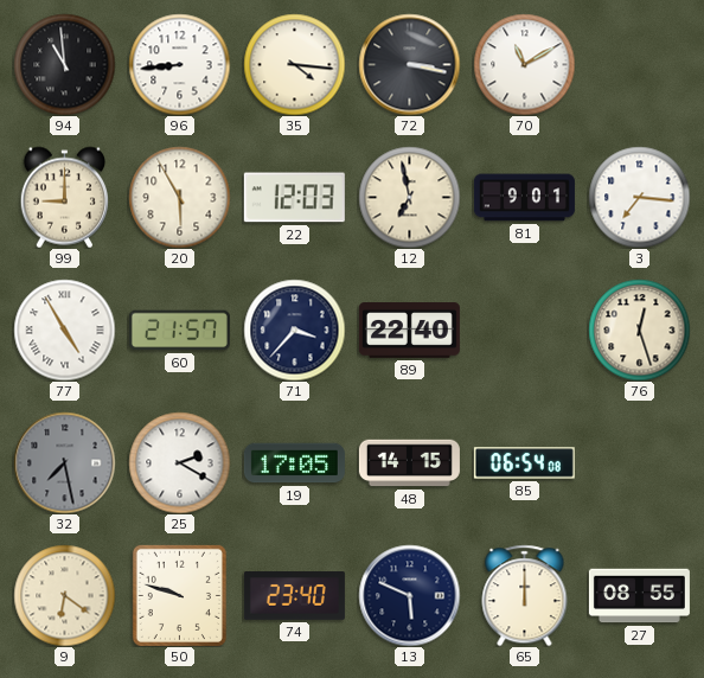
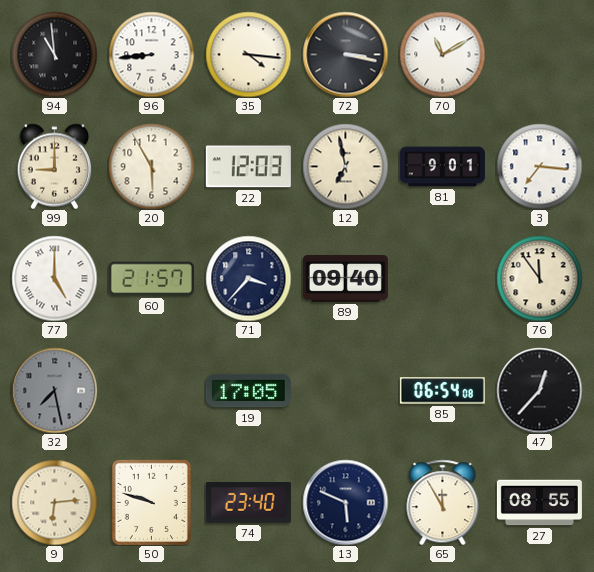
77: 4:55 -> 5:00 (54, 278)
89: 22:40 -> 09:40 (345, 279)
76: 12:27 -> 11:54 (539, 278)
25: 2:20 -> none (179, 462)
48: 14:15 -> none (409, 463)
47: none -> 12:37 (539, 390)
9: 6:21 -> 6:14 (54, 502)
65: 12:00 -> 11:55 (443, 502)
